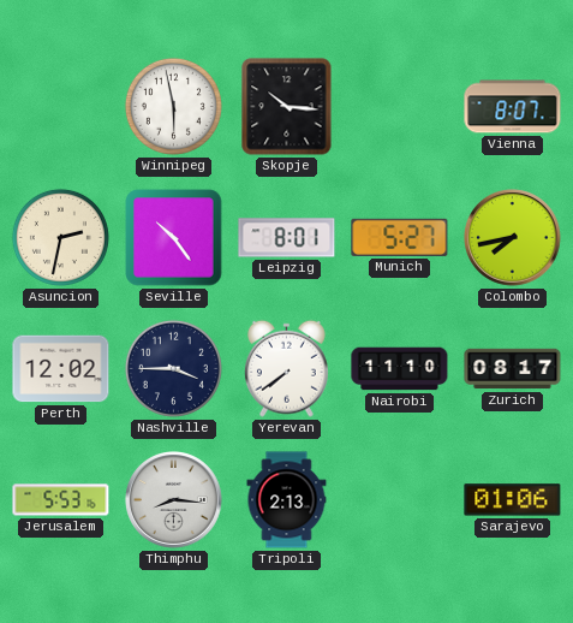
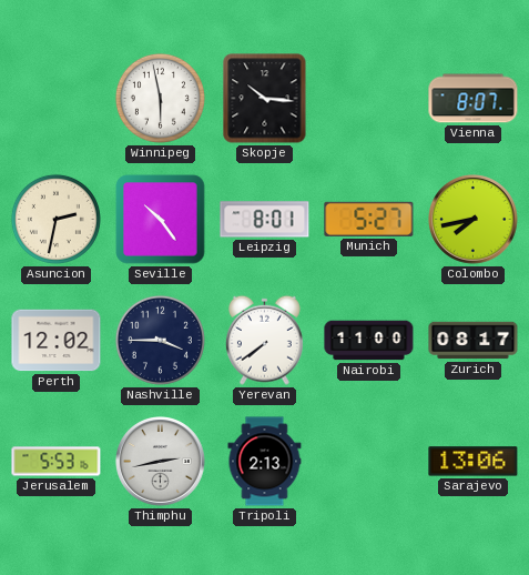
Nairobi: 11:10 -> 11:00 (369, 341)
Thimphu: 8:16 -> 2:43 (161, 462)
Sarajevo: 01:06 -> 13:06 (474, 462)
